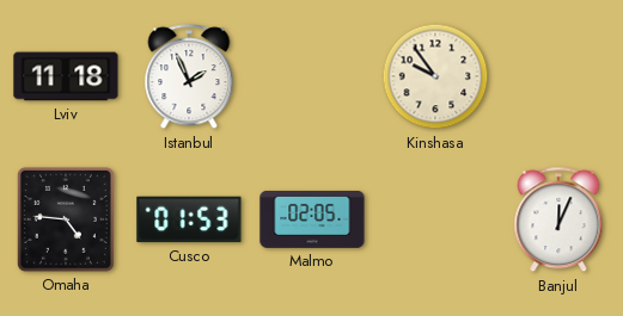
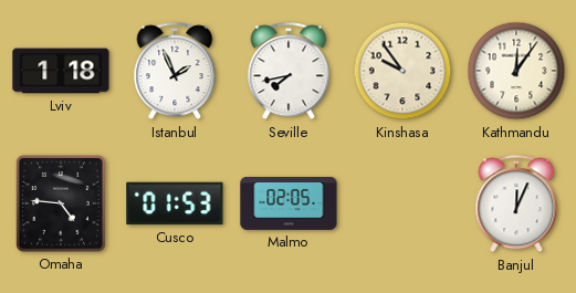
Lviv: 11:18 -> 1:18 (61, 71)
Seville: none -> 7:43 (289, 72)
Kathmandu: none -> 12:06 (516, 71)
